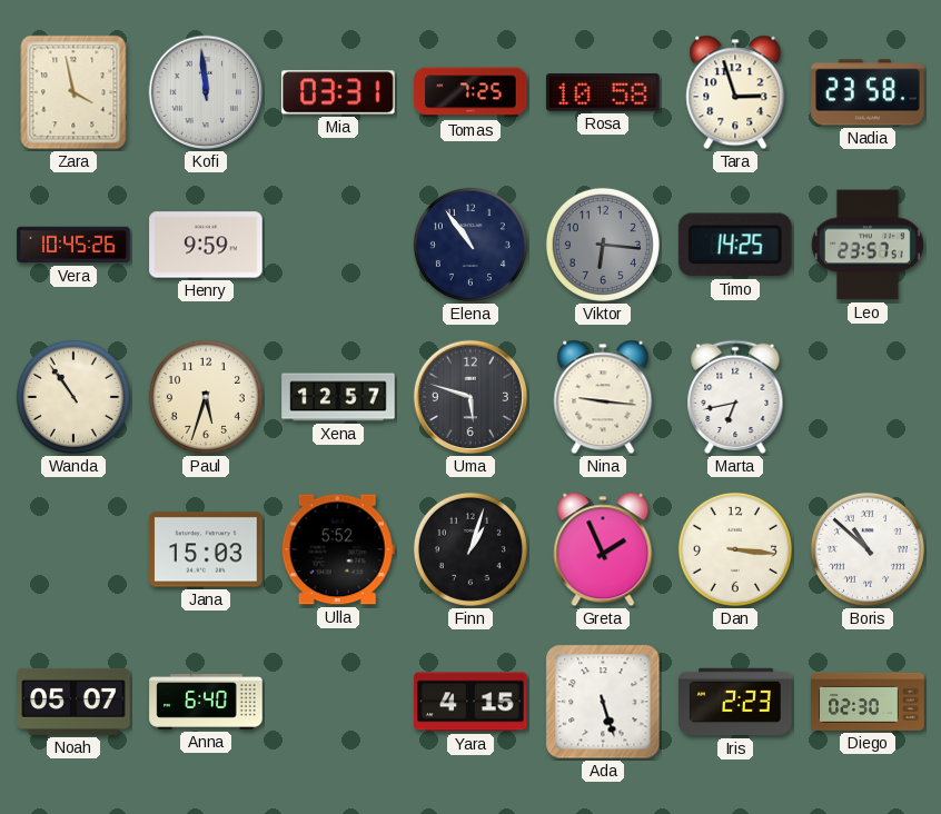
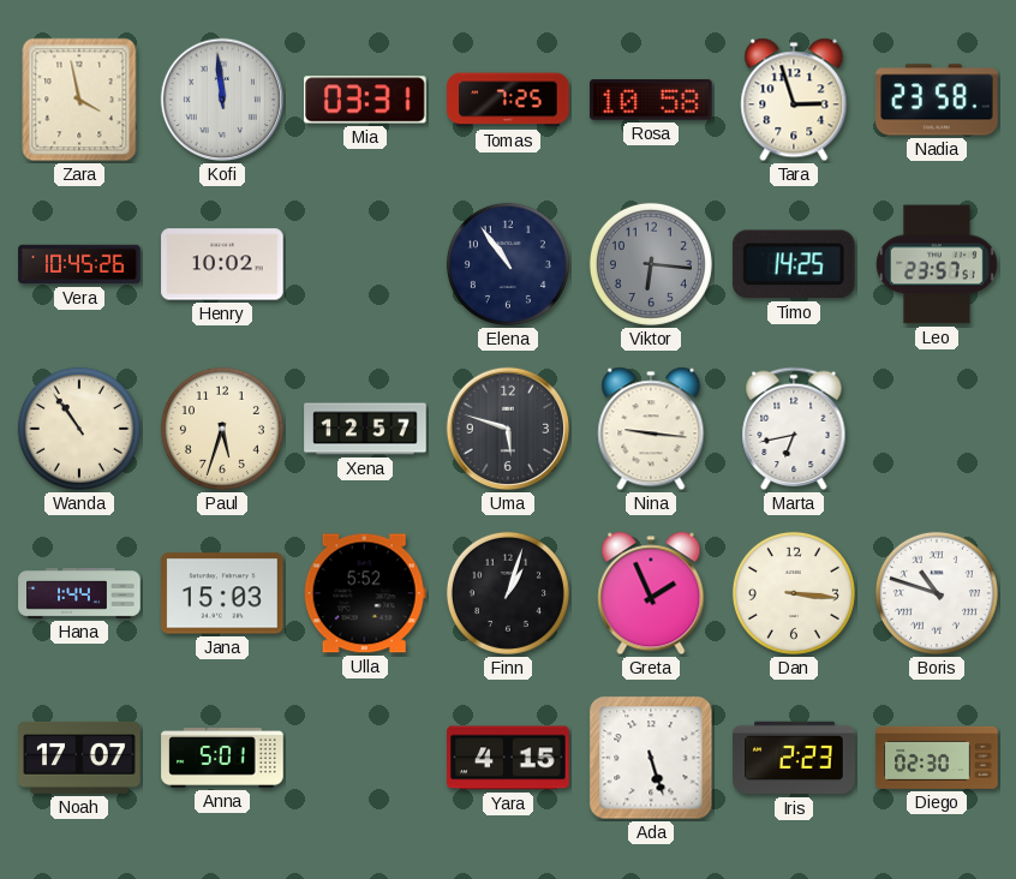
Henry: 9:59 -> 10:02 (222, 264)
Hana: none -> 1:44 (79, 594)
Boris: 10:52 -> 10:48 (937, 593)
Noah: 05:07 -> 17:07 (79, 758)
Anna: 6:40 -> 5:01 (222, 759)
